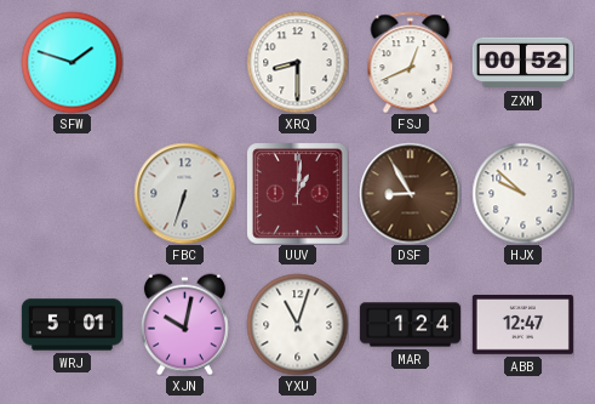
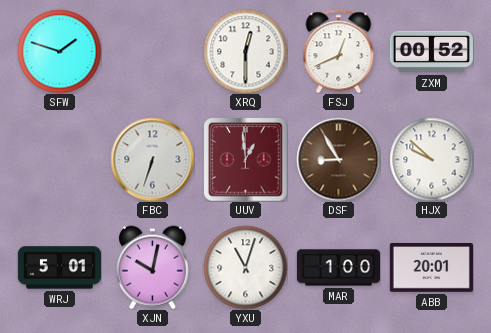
XRQ: 8:30 -> 12:30 (245, 51)
UUV: 1:01 -> 12:59 (245, 159)
MAR: 1:24 -> 1:00 (338, 268)
ABB: 12:47 -> 20:01 (431, 268)
